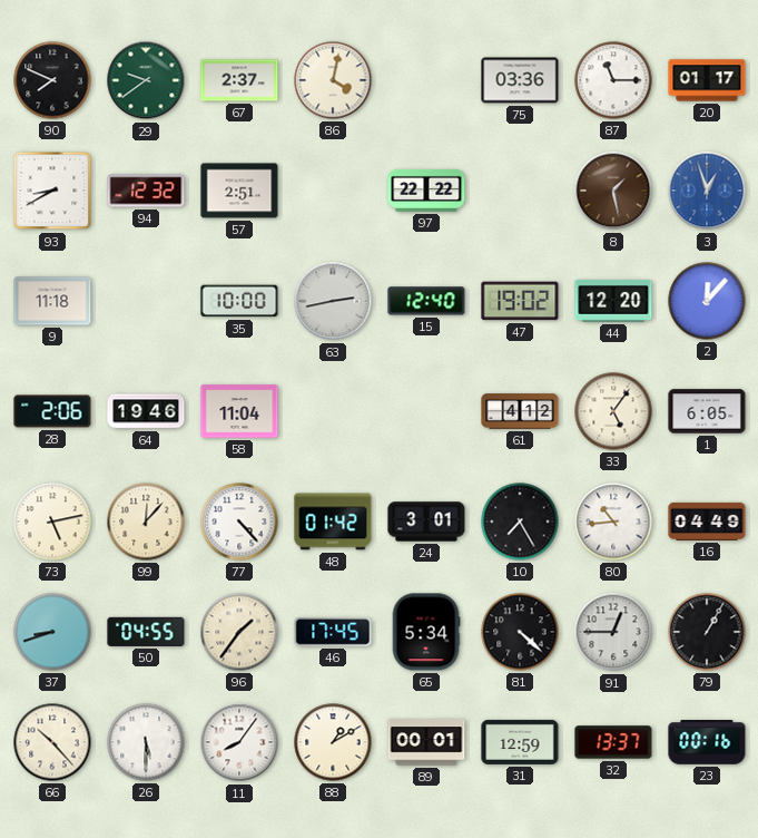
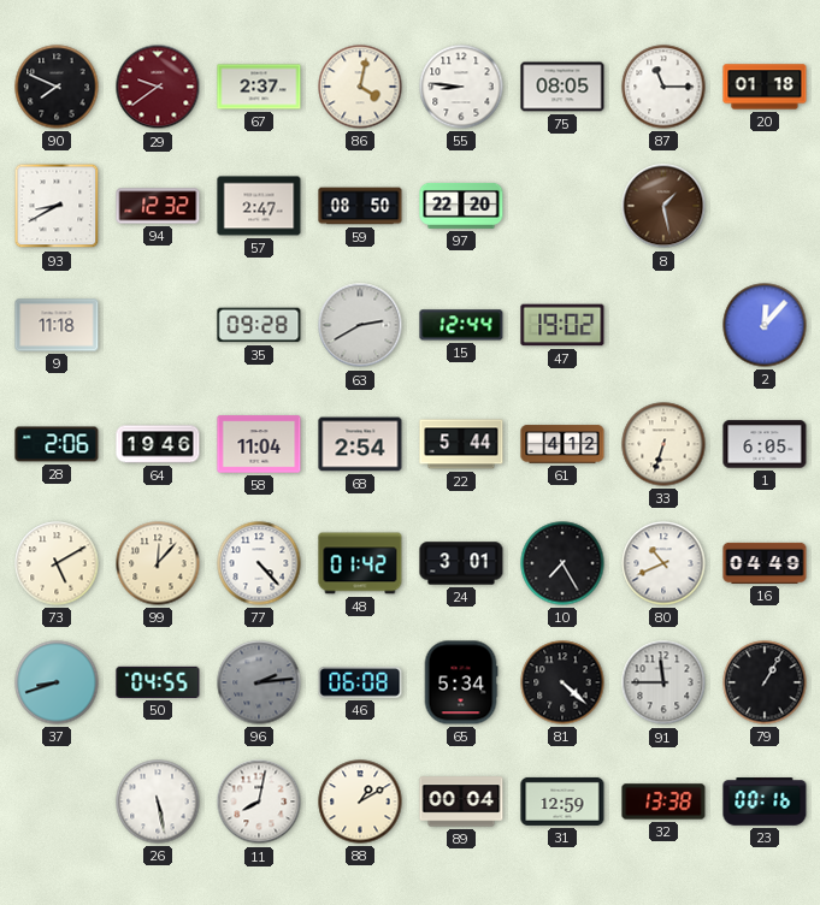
29 dial: green -> burgundy (158, 87)
55: none -> 8:46 (461, 87)
75: 03:36 -> 08:05 (562, 87)
20: 01:17 -> 01:18 (765, 87)
57: 2:51 -> 2:47 (259, 206)
59: none -> 08:50 (360, 206)
97: 22:22 -> 22:20 (461, 206)
3: 12:57 -> none (707, 191)
35: 10:00 -> 09:28 (259, 325)
63: 2:43 -> 2:40 (360, 325)
15: 12:40 -> 12:44 (461, 325)
44: 12:20 -> none (613, 301)
68: none -> 2:54 (360, 444)
22: none -> 5:44 (461, 444)
33: 5:06 -> 6:33 (663, 444)
73: 5:13 -> 5:10 (57, 563)
80: 10:44 -> 10:41 (663, 563)
96: 1:36 -> 2:14 (259, 682)
96 dial: cream -> grey (259, 682)
46: 17:45 -> 06:08 (360, 682)
91: 12:45 -> 11:45 (663, 682)
66: 10:23 -> none (52, 742)
26: 5:30 -> 5:28 (158, 802)
11: 8:06 -> 8:02 (259, 802)
89: 00:01 -> 00:04 (461, 802)
32: 13:37 -> 13:38 (663, 802)
